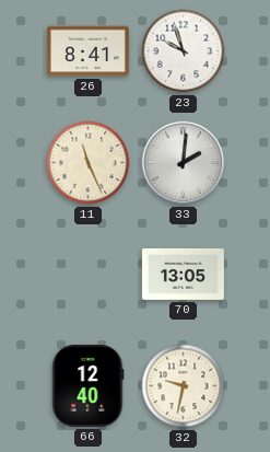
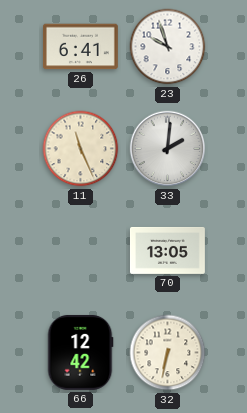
26: 8:41 -> 6:41 (80, 47)
66: 12:40 -> 12:42 (80, 352)
32: 9:32 -> 6:32 (168, 353)
